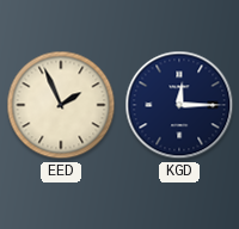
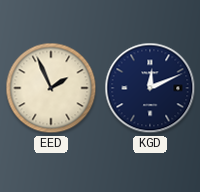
KGD: 12:15 -> 12:11 (150, 88)
